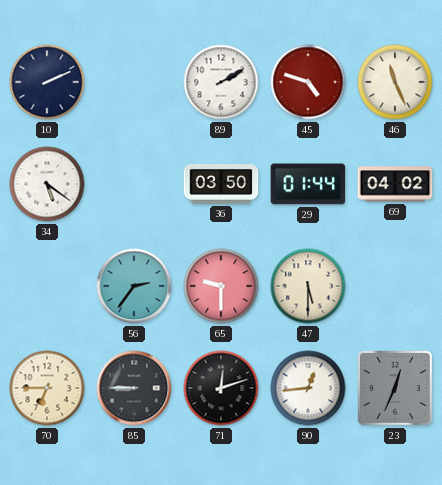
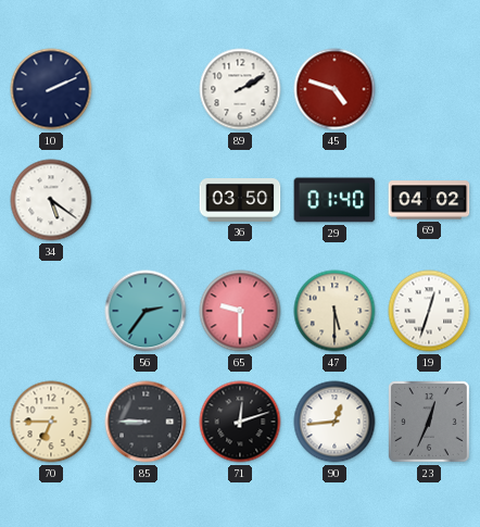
46: 11:26 -> none (395, 82)
29: 01:44 -> 01:40 (334, 200)
19: none -> 12:33 (429, 311)
